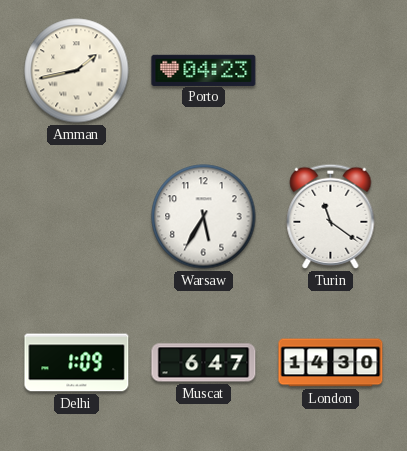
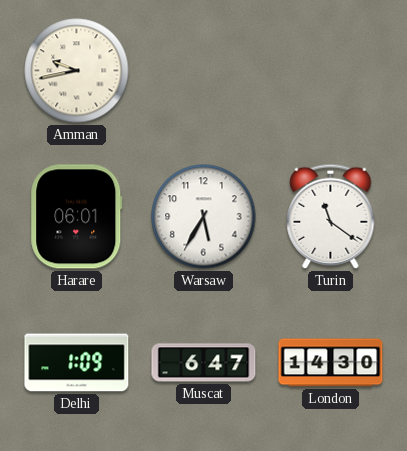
Amman: 1:43 -> 9:43 (77, 71)
Porto: 04:23 -> none (204, 70)
Harare: none -> 06:01 (77, 217)
